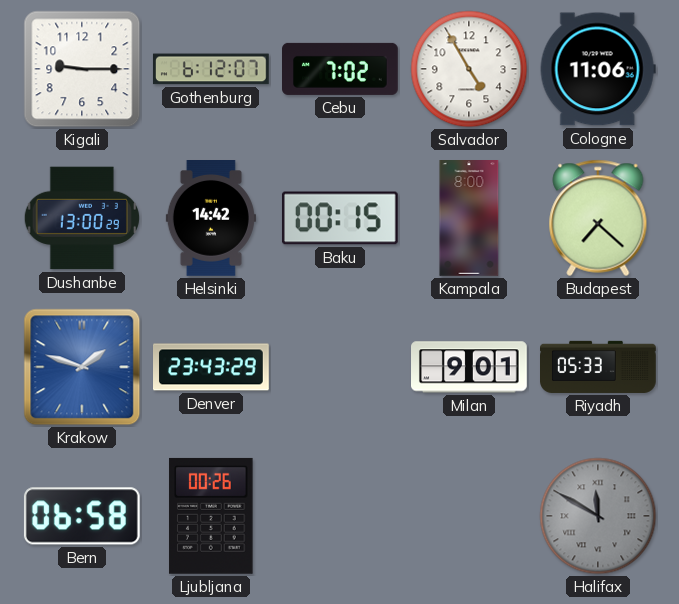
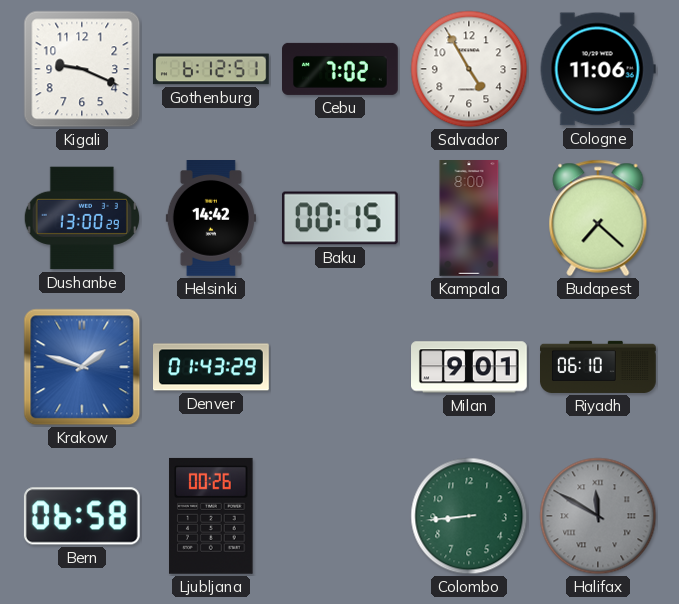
Kigali: 9:15 -> 9:19 (82, 69)
Gothenburg: 6:12:07 -> 6:12:51 (211, 69)
Denver: 23:43 -> 01:43 (212, 367)
Riyadh: 05:33 -> 06:10 (599, 367)
Colombo: none -> 8:44 (469, 516)
